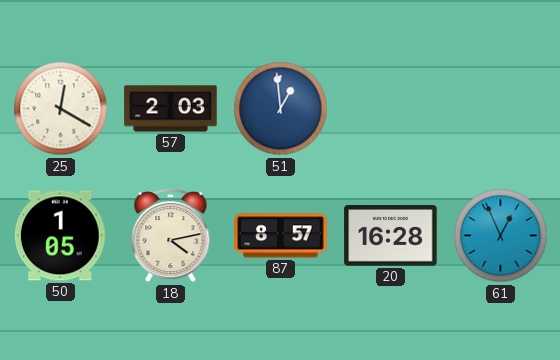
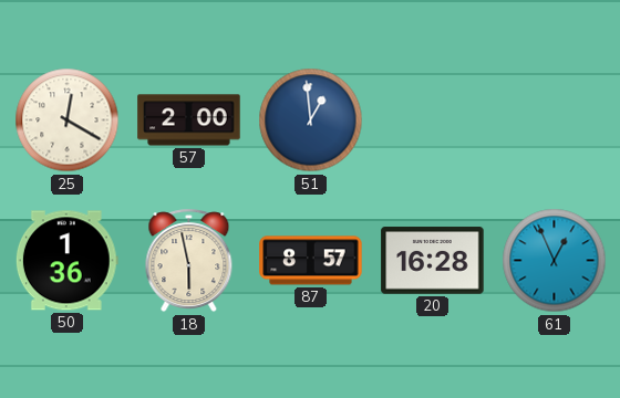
57: 2:03 -> 2:00 (189, 121)
50: 1:05 -> 1:36 (66, 261)
18: 4:13 -> 5:58 (189, 261)
